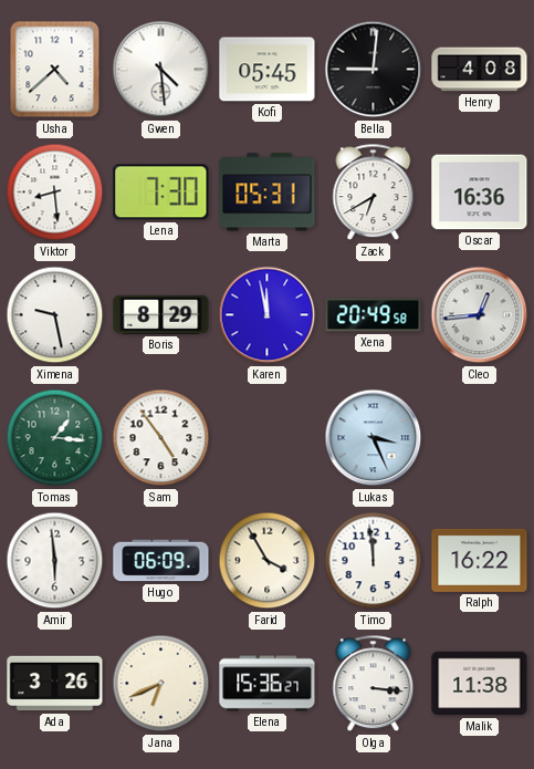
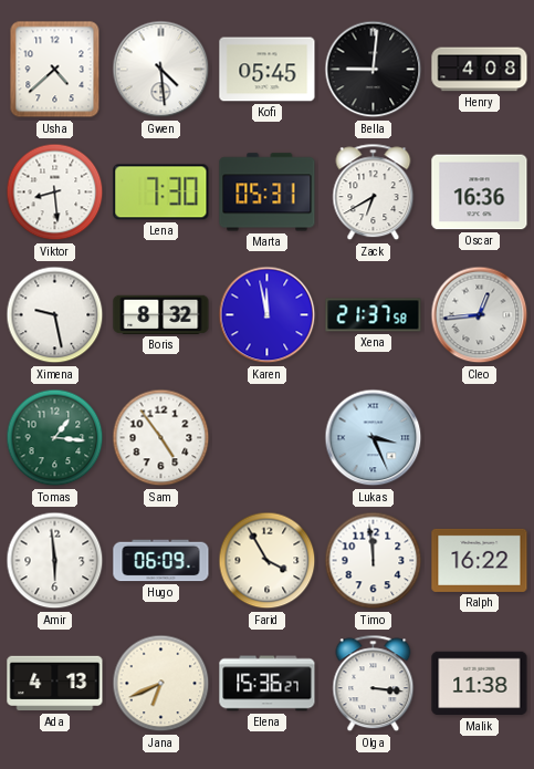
Boris: 8:29 -> 8:32 (161, 314)
Xena: 20:49 -> 21:37 (374, 315)
Ada: 3:26 -> 4:13 (55, 684)
